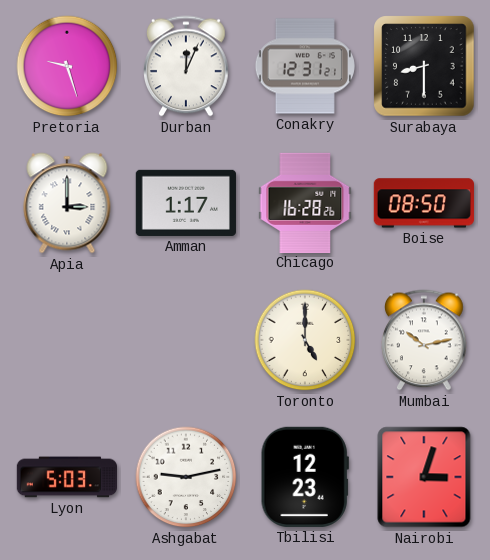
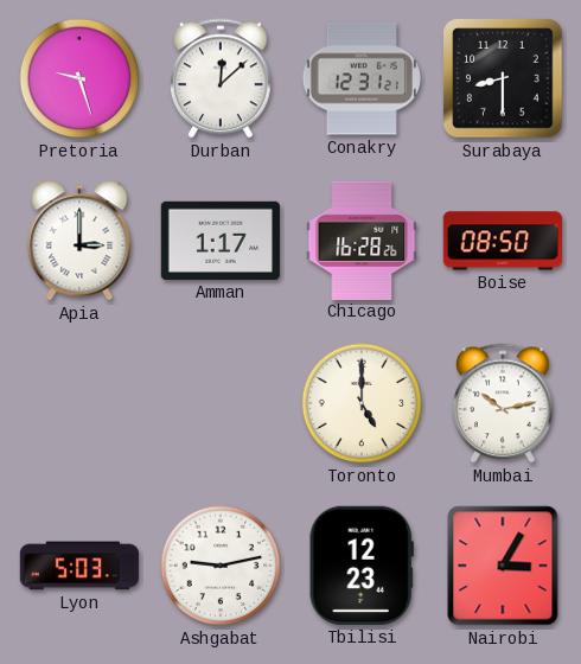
Durban: 12:04 -> 12:08 (222, 78)
Nairobi: 3:03 -> 3:05 (503, 566)
